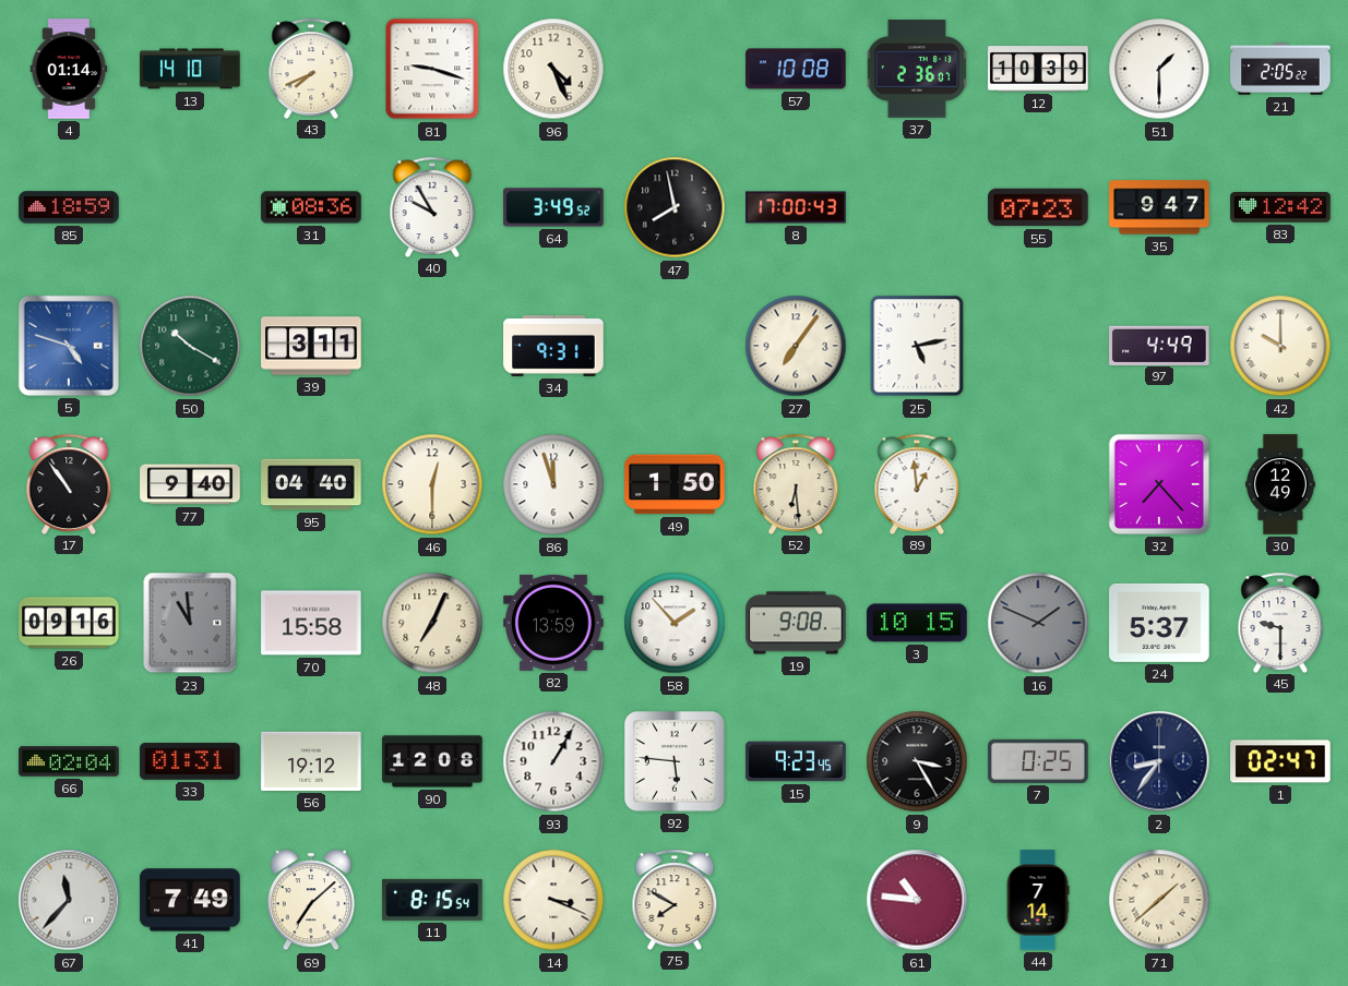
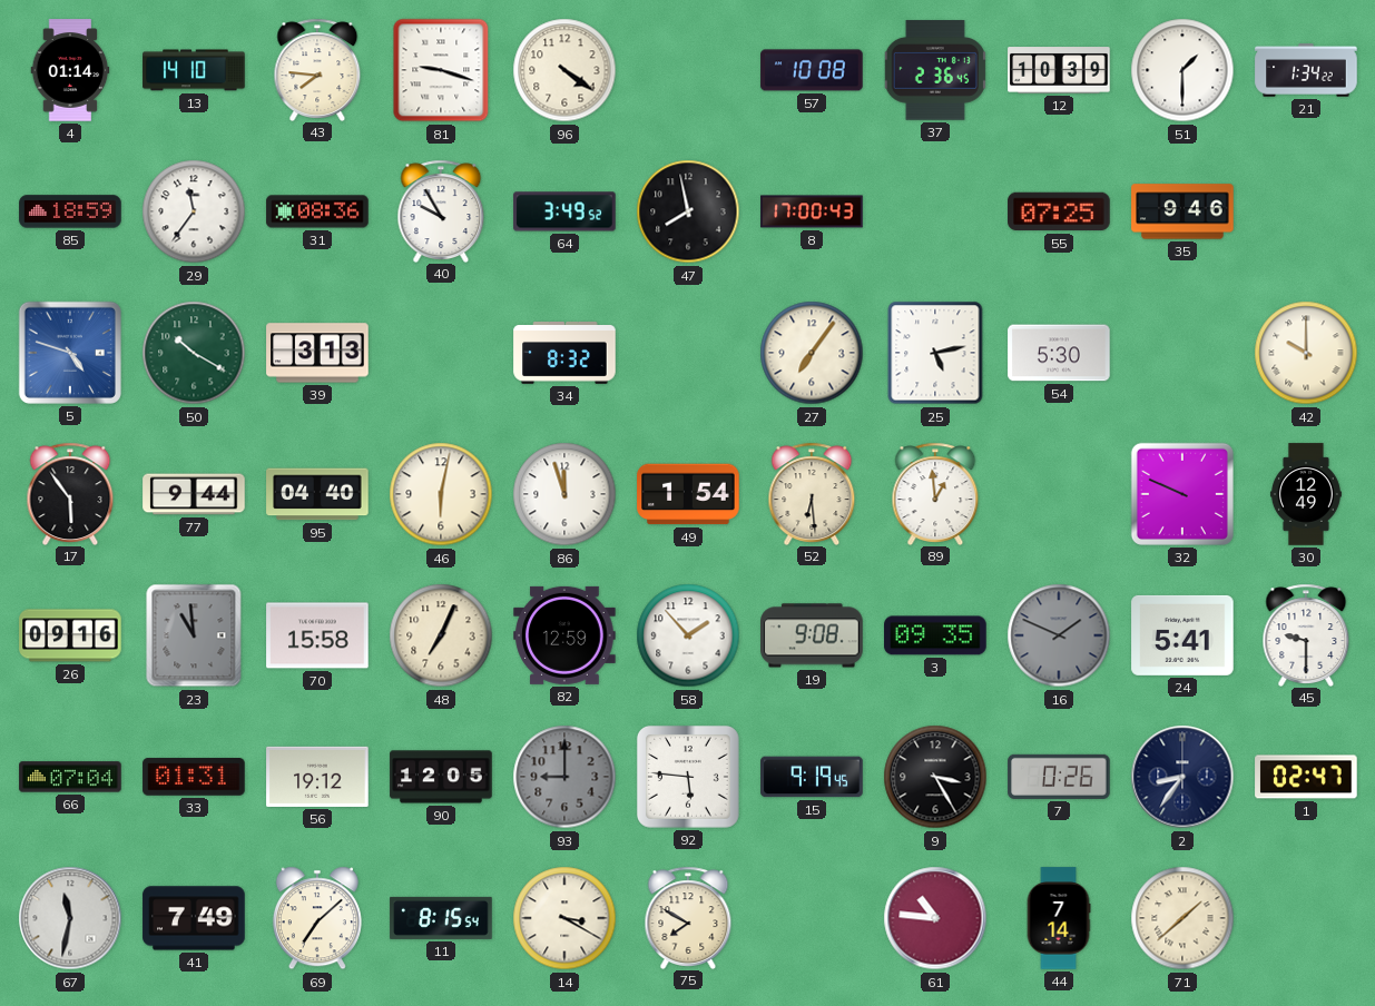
43: 7:41 -> 7:46 (317, 69)
96: 4:26 -> 4:21 (564, 70)
37: 2:36:07 -> 2:36:45 (935, 70)
21: 2:05 -> 1:34 (1306, 70)
29: none -> 11:36 (194, 211)
55: 07:23 -> 07:25 (1059, 211)
35: 9:47 -> 9:46 (1182, 211)
83: 12:42 -> none (1280, 208)
39: 3:11 -> 3:13 (317, 353)
34: 9:31 -> 8:32 (564, 354)
54: none -> 5:30 (1059, 353)
97: 4:49 -> none (1159, 345)
17: 10:54 -> 5:54 (70, 493)
77: 9:40 -> 9:44 (194, 494)
46: 12:30 -> 6:02 (441, 494)
49: 1:50 -> 1:54 (688, 494)
32: 7:23 -> 9:49 (1182, 494)
82: 13:59 -> 12:59 (564, 635)
3: 10:15 -> 09:35 (935, 635)
24: 5:37 -> 5:41 (1182, 635)
66: 02:04 -> 07:04 (70, 777)
90: 12:08 -> 12:05 (441, 777)
93: 1:05 -> 9:00 (564, 777)
93 dial: white -> grey (564, 777)
15: 9:23 -> 9:19 (812, 777)
7: 0:25 -> 0:26 (1059, 777)
67: 11:37 -> 11:32 (70, 918)
14: 3:19 -> 3:20 (564, 918)
